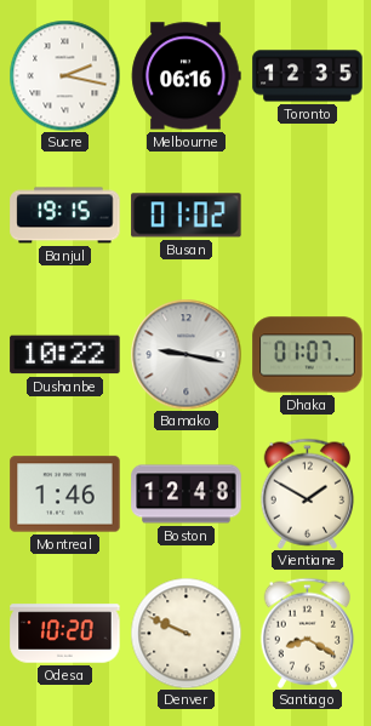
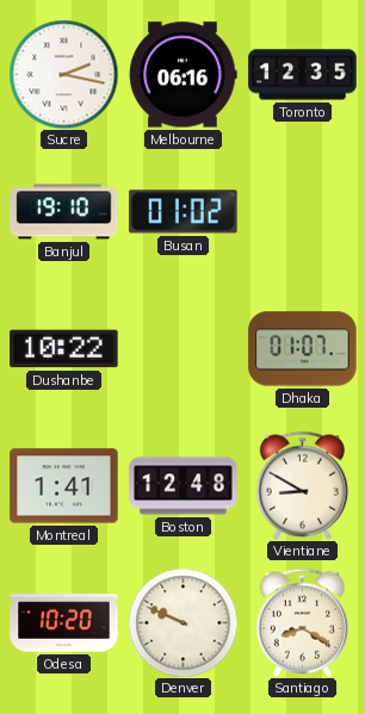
Banjul: 19:15 -> 19:10 (64, 212)
Bamako: 9:17 -> none (185, 354)
Montreal: 1:46 -> 1:41 (64, 486)
Vientiane: 1:50 -> 8:50 (302, 485)
